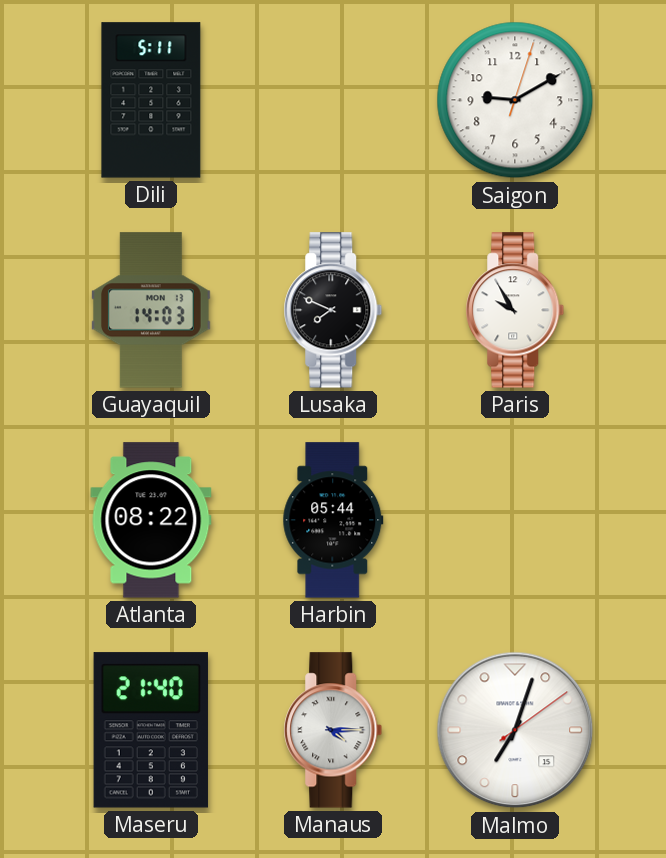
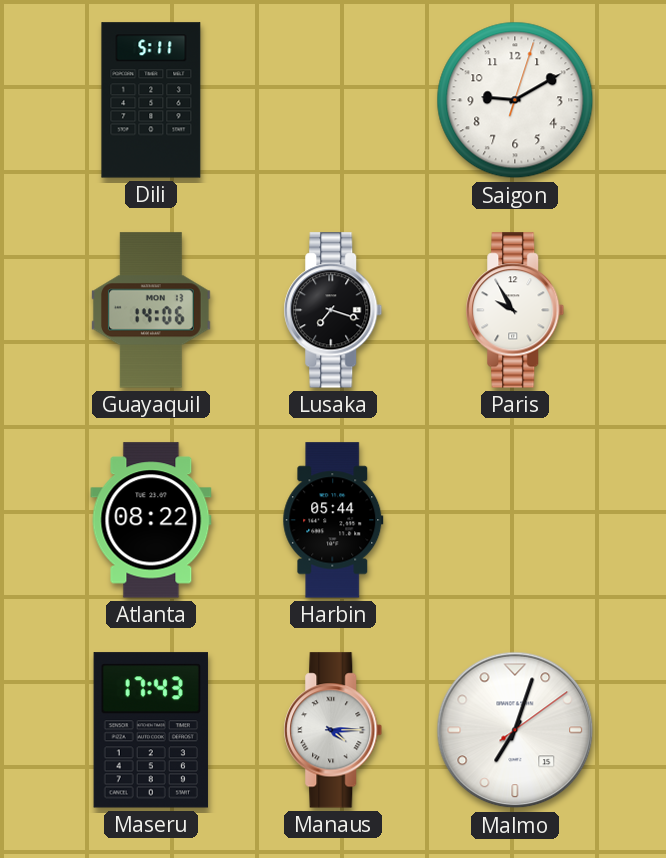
Guayaquil: 14:03 -> 14:06 (151, 310)
Lusaka: 7:49 -> 7:18 (333, 310)
Maseru: 21:40 -> 17:43 (150, 730)
